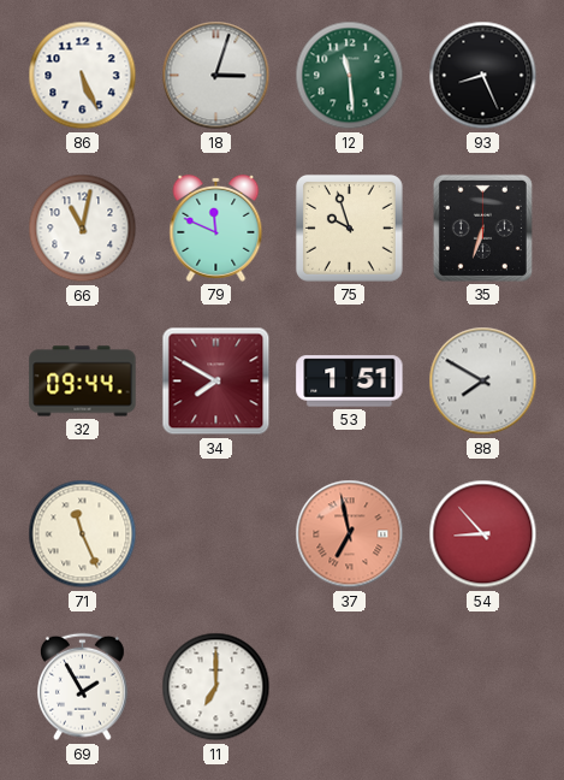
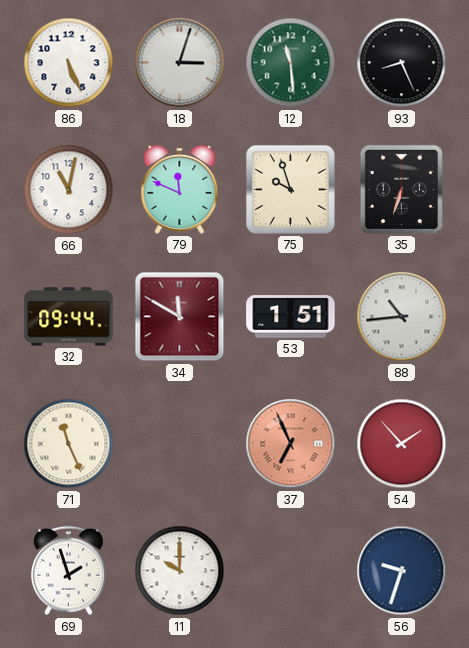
34: 7:50 -> 11:50 (180, 317)
88: 7:50 -> 10:44 (402, 317)
37: 6:58 -> 6:56 (291, 444)
54: 8:53 -> 1:53 (402, 444)
69: 1:55 -> 1:57 (69, 571)
11: 7:00 -> 10:00 (180, 571)
56: none -> 9:33 (402, 571)
